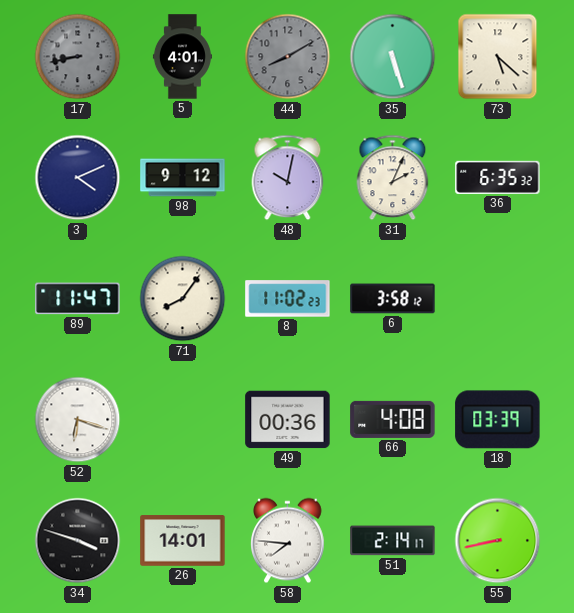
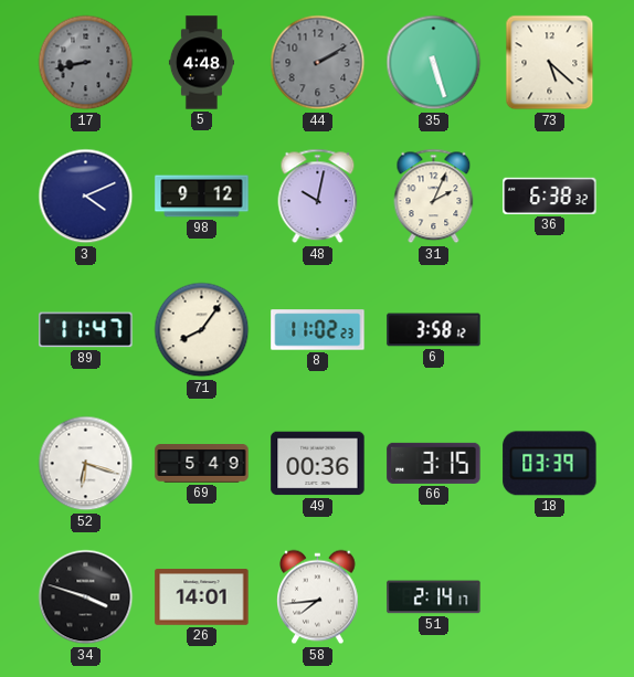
5: 4:01 -> 4:48 (201, 63)
44: 8:10 -> 2:10 (318, 63)
36: 6:35 -> 6:38 (550, 195)
69: none -> 5:49 (202, 464)
66: 4:08 -> 3:15 (434, 463)
58: 7:46 -> 7:44 (318, 597)
55: 8:43 -> none (498, 541)
